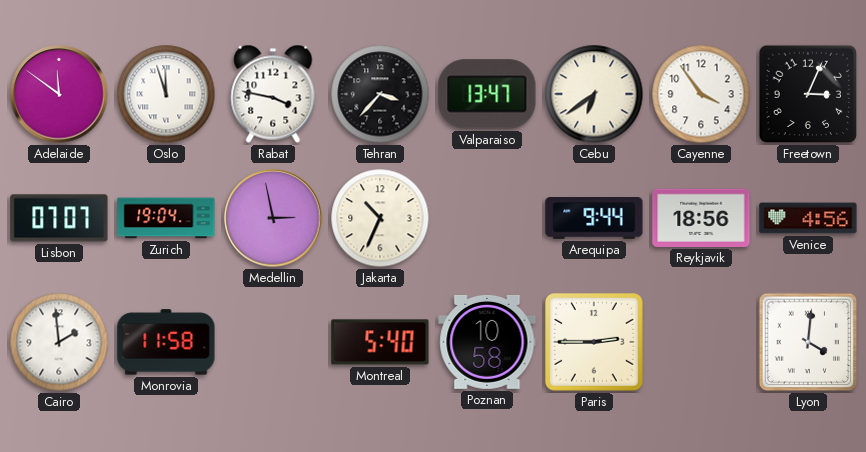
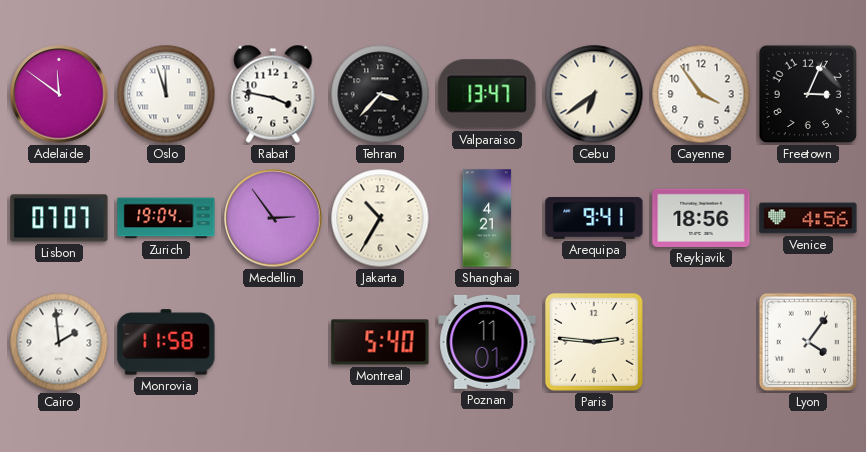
Medellin: 2:58 -> 2:54 (273, 218)
Jakarta: 10:34 -> 10:35 (380, 218)
Shanghai: none -> 4:21 (487, 218)
Arequipa: 9:44 -> 9:41 (594, 219)
Poznan: 10:58 -> 11:01 (487, 342)
Paris: 2:45 -> 2:46 (594, 342)
Lyon: 4:01 -> 4:06 (808, 342)
